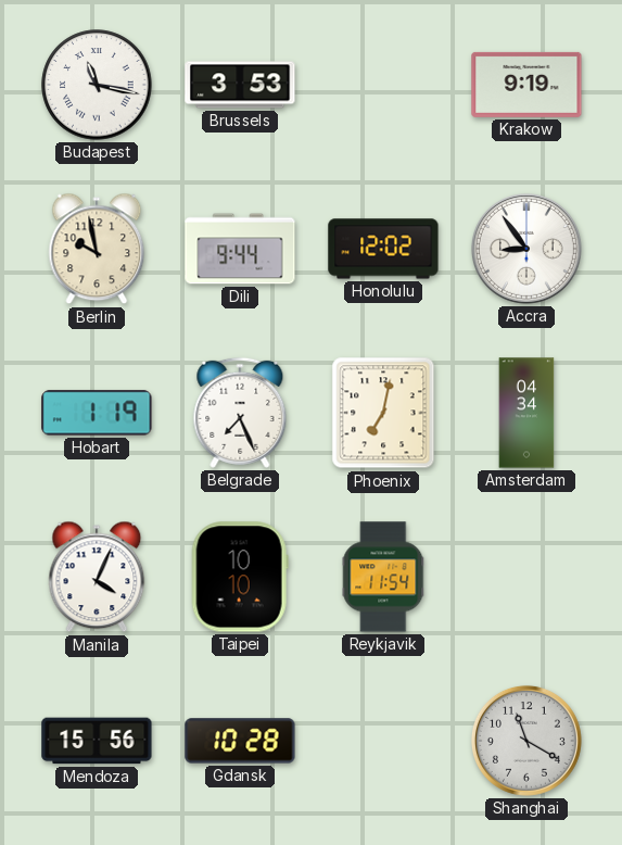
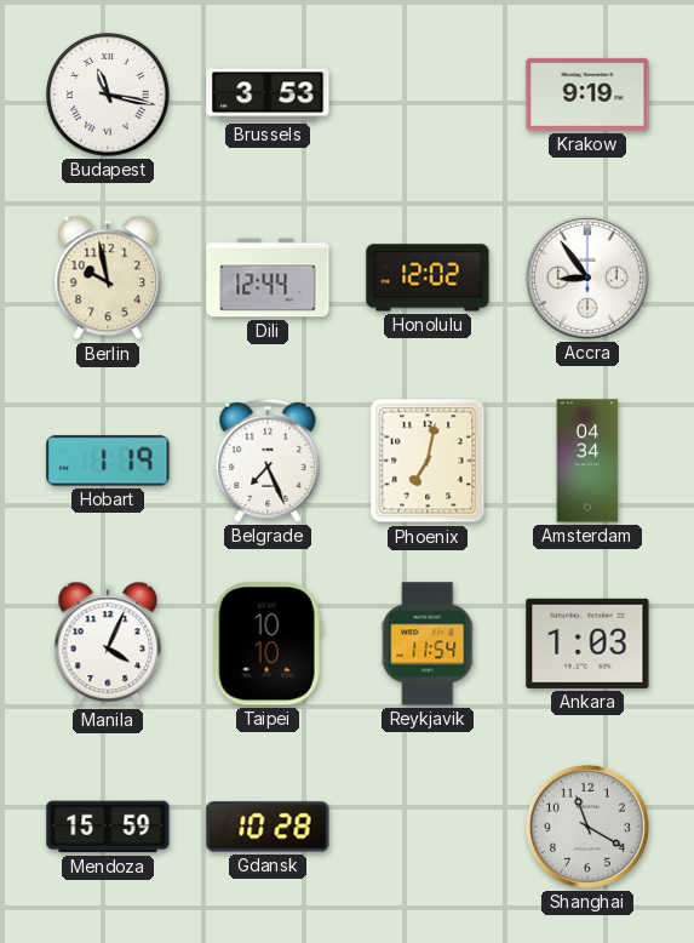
Dili: 9:44 -> 12:44 (268, 278)
Ankara: none -> 1:03 (587, 644)
Mendoza: 15:56 -> 15:59 (108, 827)
